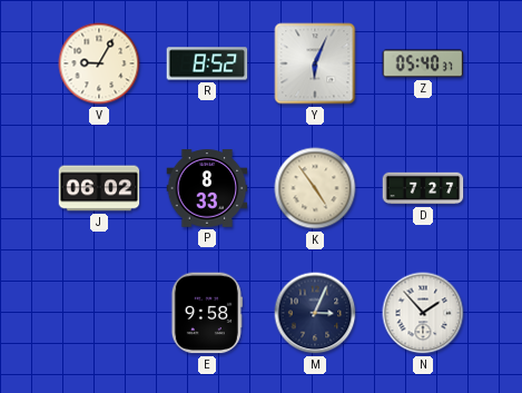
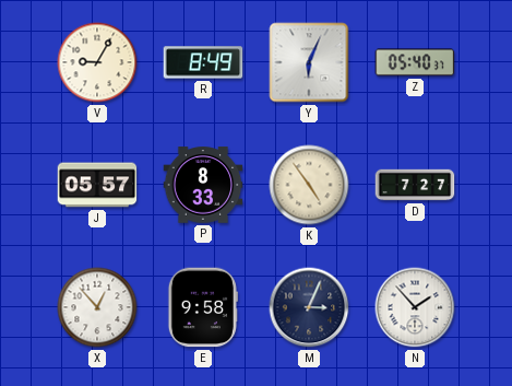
R: 8:52 -> 8:49 (203, 62)
J: 06:02 -> 05:57 (97, 185)
X: none -> 12:53 (97, 307)
